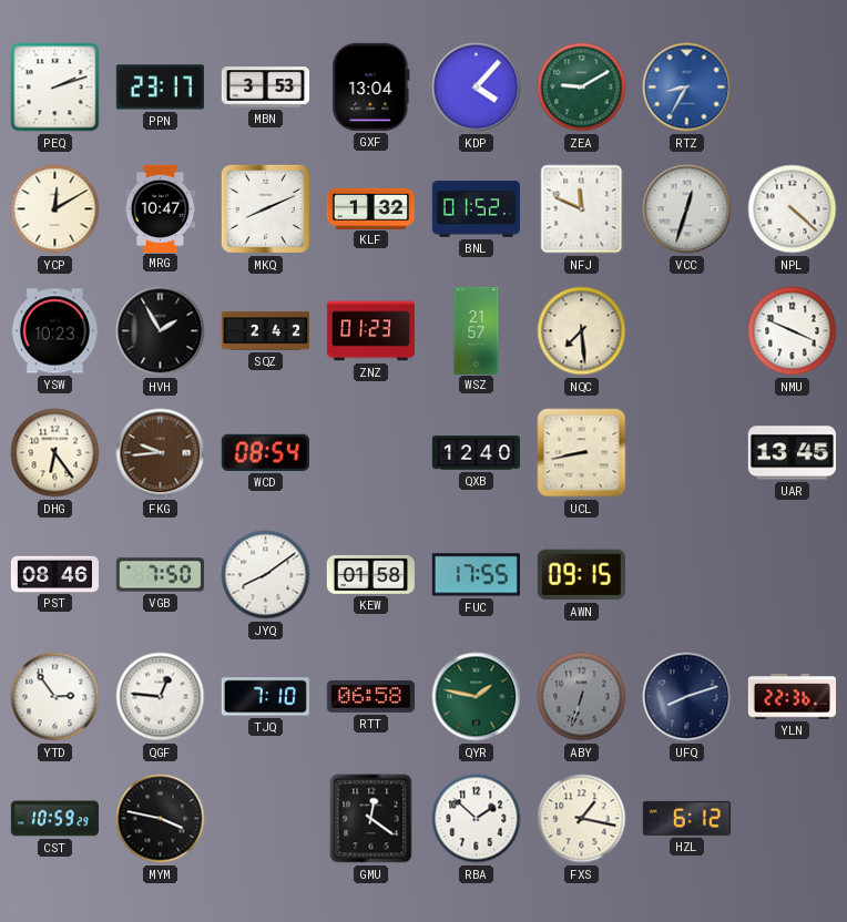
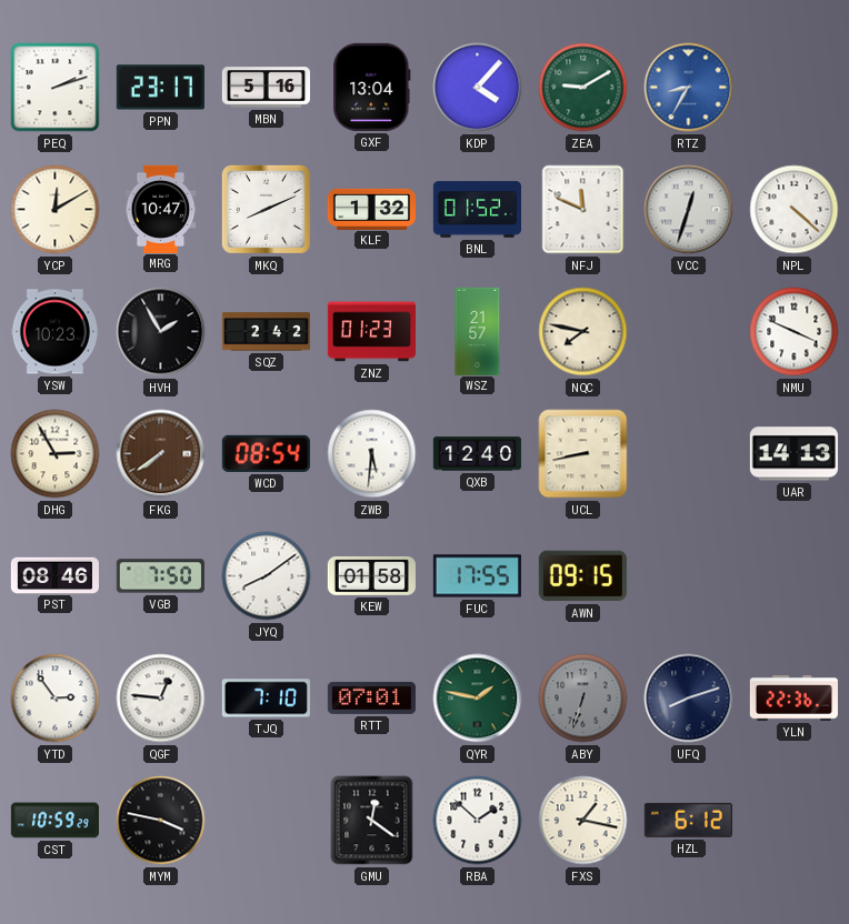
MBN: 3:53 -> 5:16 (266, 88)
NQC: 7:29 -> 7:47 (583, 332)
DHG: 6:24 -> 2:55 (56, 454)
FKG: 9:44 -> 7:39 (161, 454)
ZWB: none -> 5:31 (372, 454)
UAR: 13:45 -> 14:13 (793, 454)
RTT: 06:58 -> 07:01 (371, 697)
